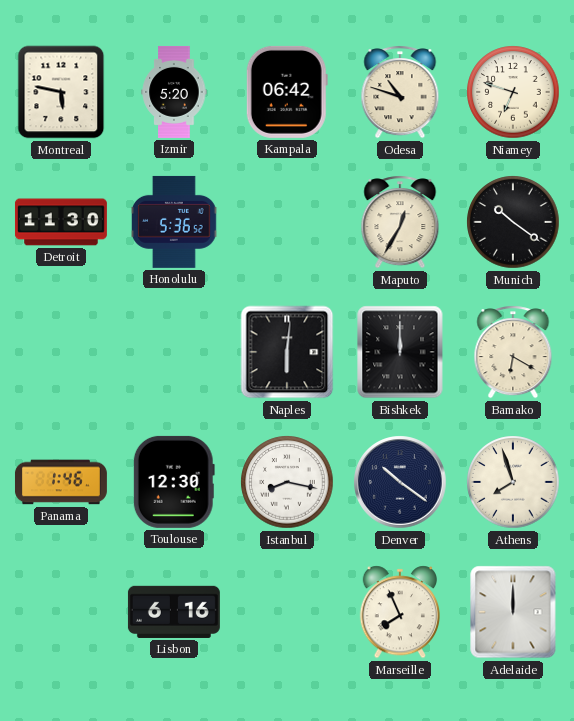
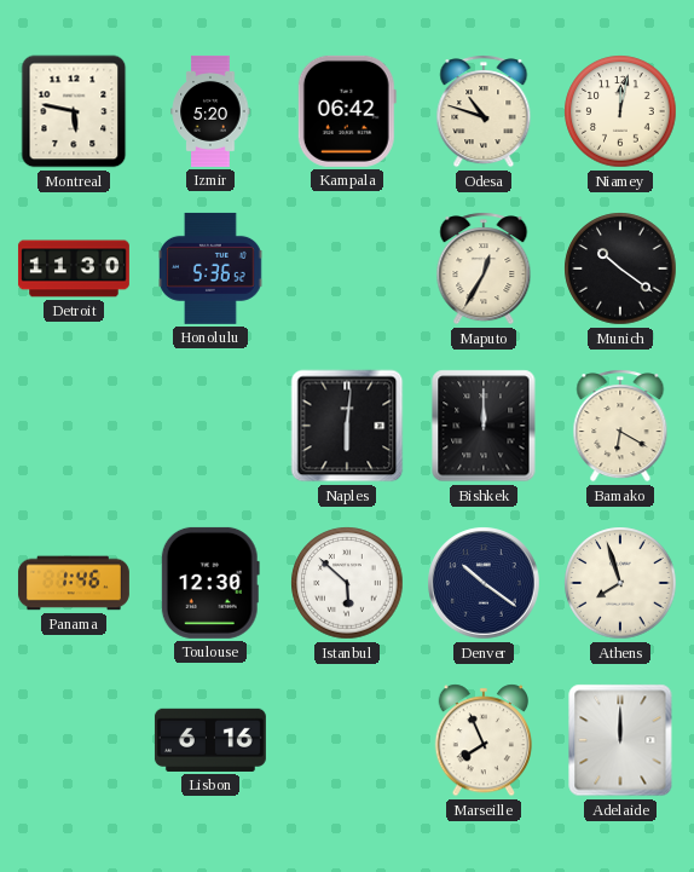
Niamey: 6:48 -> 12:02 (620, 111)
Istanbul: 8:17 -> 5:52 (347, 583)
